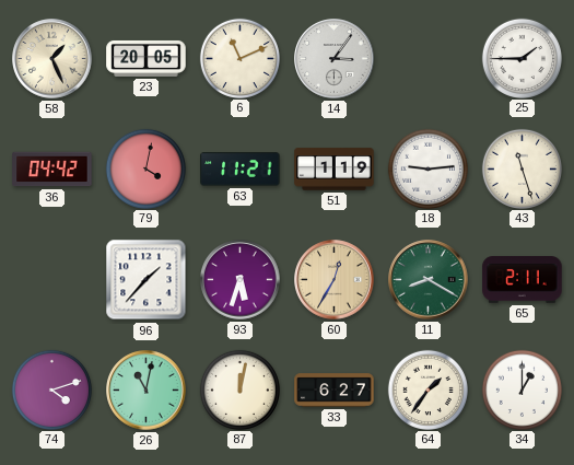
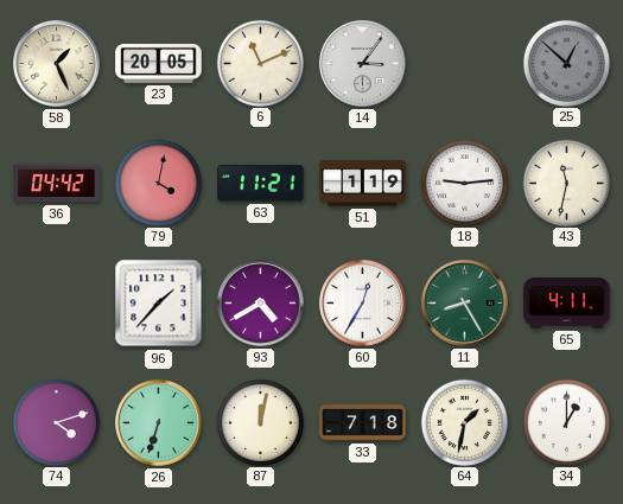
25: 1:45 -> 12:52 (566, 63)
25 dial: white -> grey (566, 63)
43: 11:27 -> 11:32 (566, 183)
93: 5:33 -> 4:40 (261, 304)
60 dial: champagne -> white (363, 304)
11: 8:20 -> 8:25 (465, 304)
65: 2:11 -> 4:11 (567, 304)
26: 11:02 -> 6:33 (159, 423)
33: 6:27 -> 7:18 (363, 423)
64: 1:36 -> 1:32 (464, 422)
